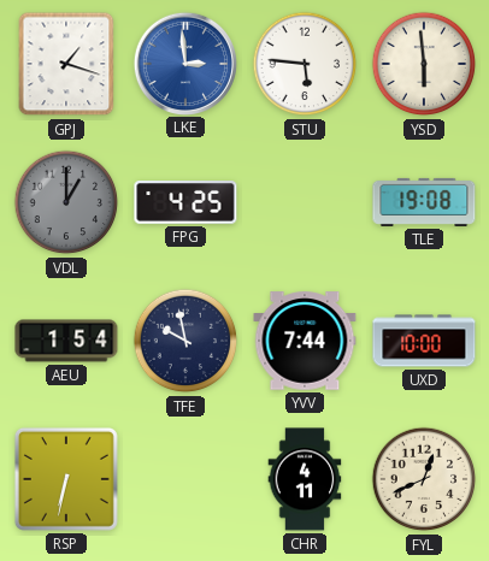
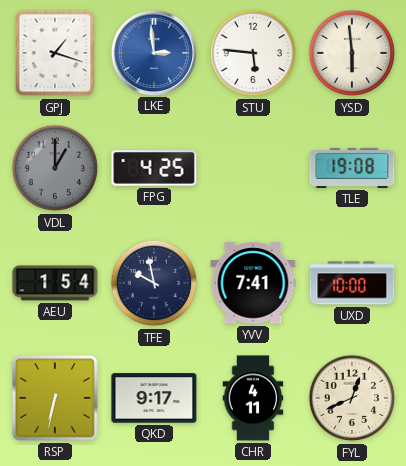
YVV: 7:44 -> 7:41 (253, 283)
QKD: none -> 9:17 (154, 398)
